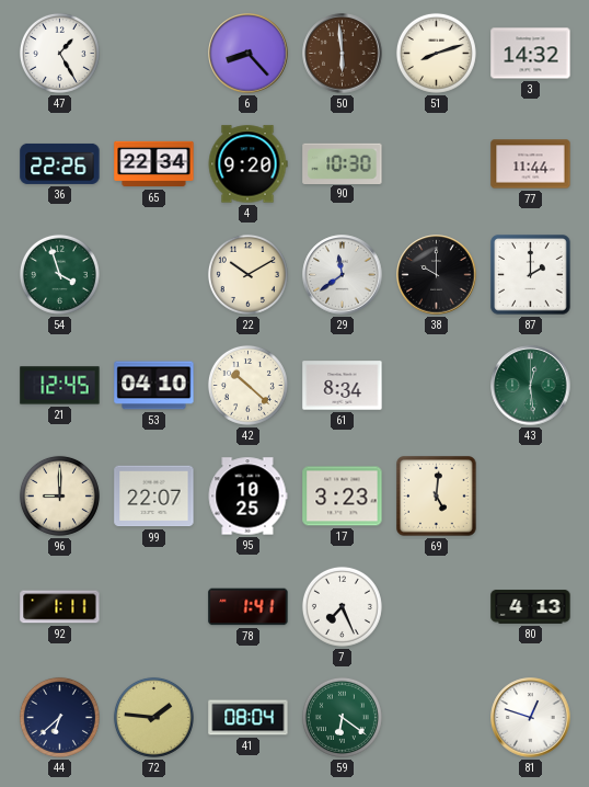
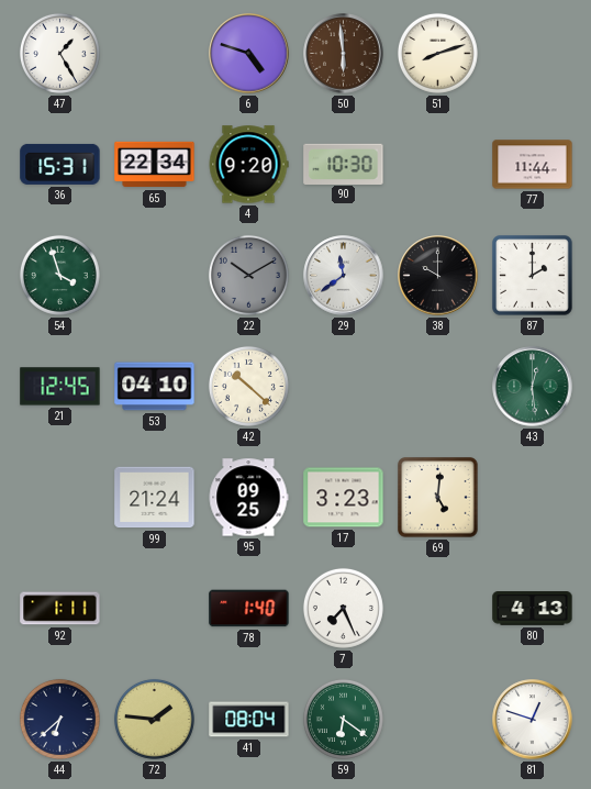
6: 8:23 -> 4:48 (249, 54)
3: 14:32 -> none (531, 54)
36: 22:26 -> 15:31 (60, 164)
22 dial: cream -> grey (248, 275)
61: 8:34 -> none (343, 386)
96: 9:00 -> none (59, 495)
99: 22:07 -> 21:24 (155, 498)
95: 10:25 -> 09:25 (248, 498)
78: 1:41 -> 1:40 (249, 609)
